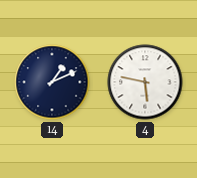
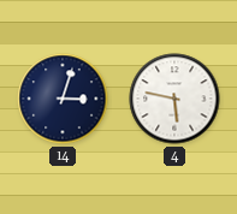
14: 1:11 -> 3:03 (63, 99)
